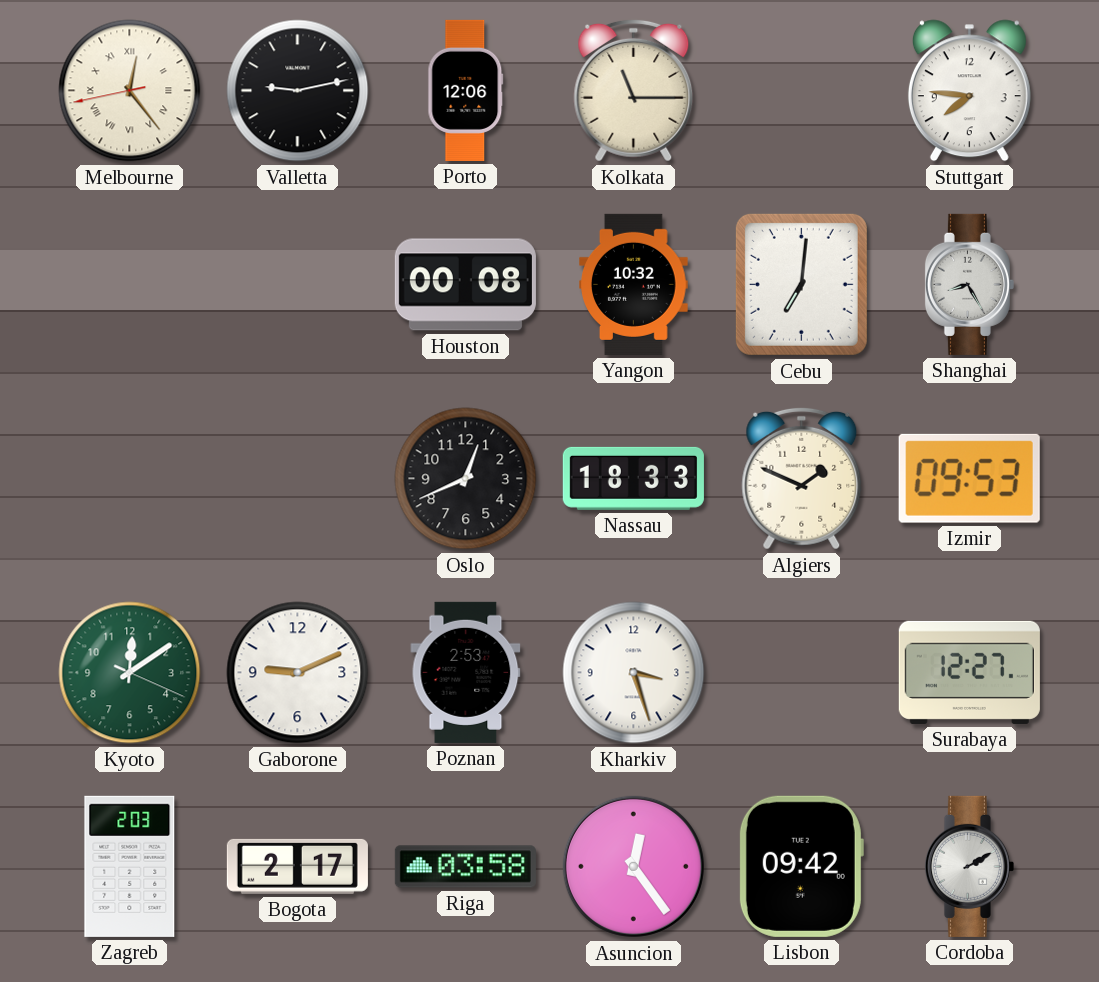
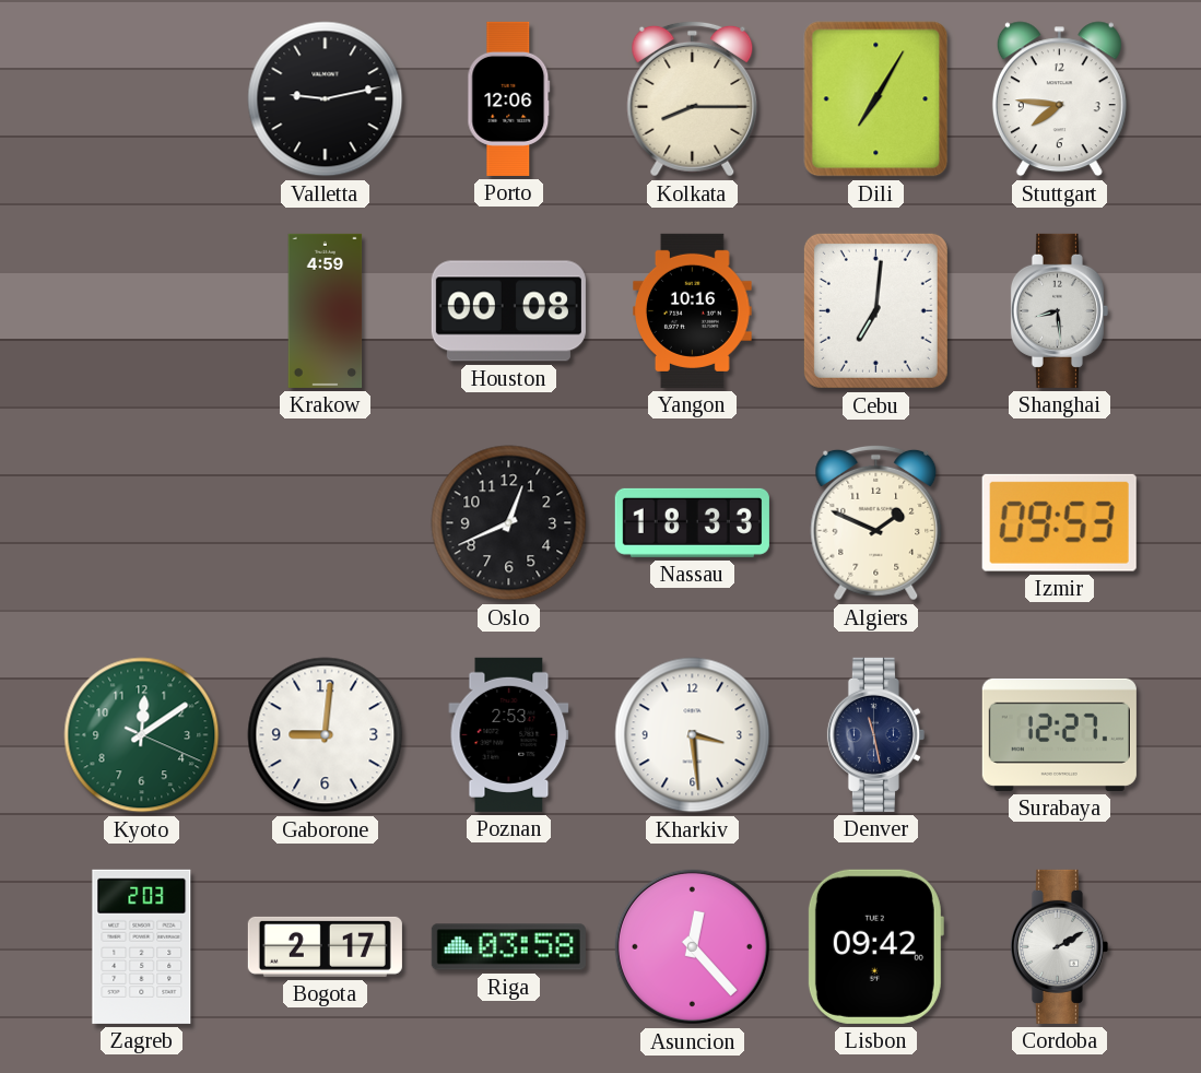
Melbourne: 12:23 -> none (130, 91)
Kolkata: 11:15 -> 8:15 (693, 98)
Dili: none -> 7:05 (876, 99)
Krakow: none -> 4:59 (326, 310)
Yangon: 10:32 -> 10:16 (693, 310)
Shanghai: 8:25 -> 8:29 (1059, 310)
Gaborone: 9:11 -> 9:01 (326, 735)
Kharkiv: 3:27 -> 3:29 (693, 735)
Denver: none -> 11:28 (875, 734)
Asuncion: 12:24 -> 12:23 (692, 946)
